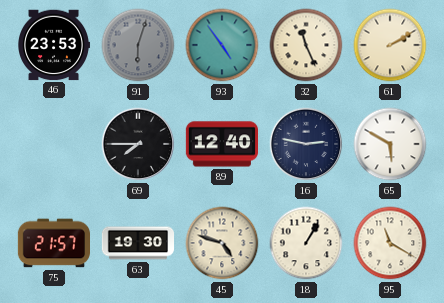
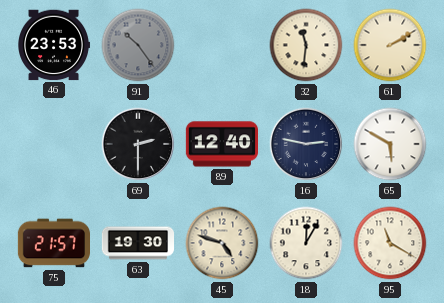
91: 6:03 -> 10:24 (138, 45)
93: 4:54 -> none (222, 45)
32: 11:26 -> 11:31 (306, 45)
69: 7:45 -> 2:30 (138, 144)
18: 1:05 -> 12:05 (306, 243)
